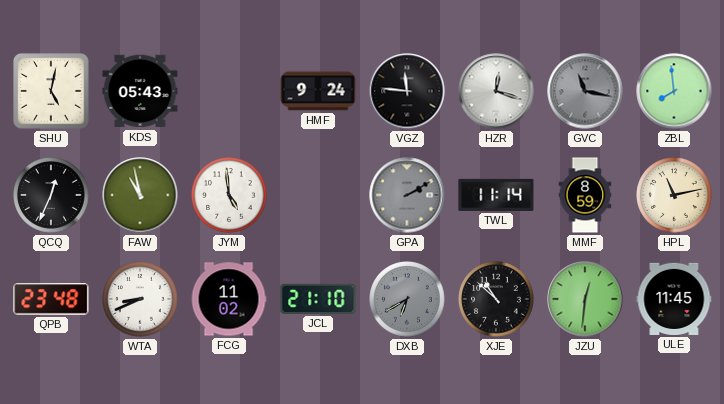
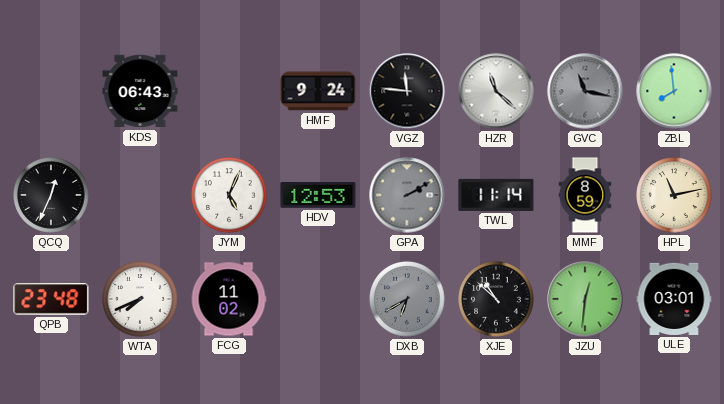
SHU: 5:02 -> none (51, 91)
KDS: 05:43 -> 06:43 (140, 91)
HZR: 12:18 -> 11:22 (496, 91)
FAW: 10:58 -> none (140, 195)
JYM: 4:59 -> 5:04 (229, 195)
HDV: none -> 12:53 (318, 196)
WTA: 8:41 -> 7:41 (140, 299)
JCL: 21:10 -> none (318, 299)
ULE: 11:45 -> 03:01 (674, 299)
